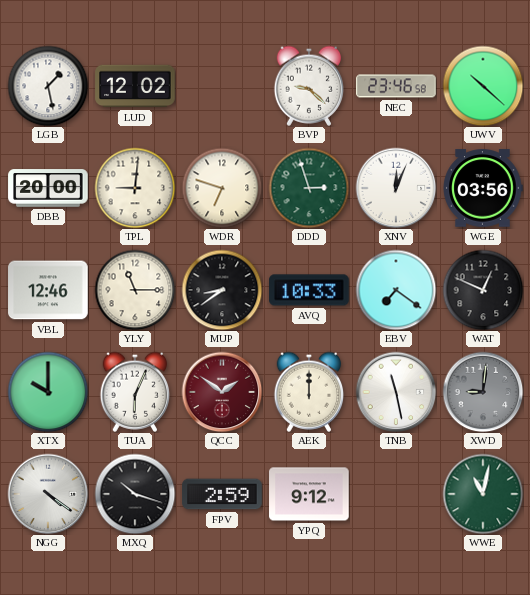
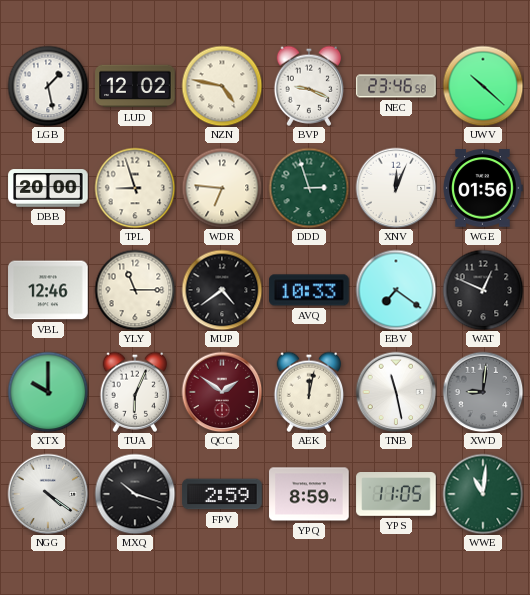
NZN: none -> 4:47 (222, 86)
BVP: 9:22 -> 9:19 (309, 86)
TPL: 9:01 -> 8:57 (135, 188)
WDR: 6:48 -> 6:46 (222, 188)
WGE: 03:56 -> 01:56 (483, 188)
MUP: 8:39 -> 4:39 (222, 290)
AEK: 12:00 -> 12:02 (309, 392)
YPQ: 9:12 -> 8:59 (309, 494)
YPS: none -> 11:05 (396, 495)
WWE: 11:02 -> 11:01 (483, 494)
